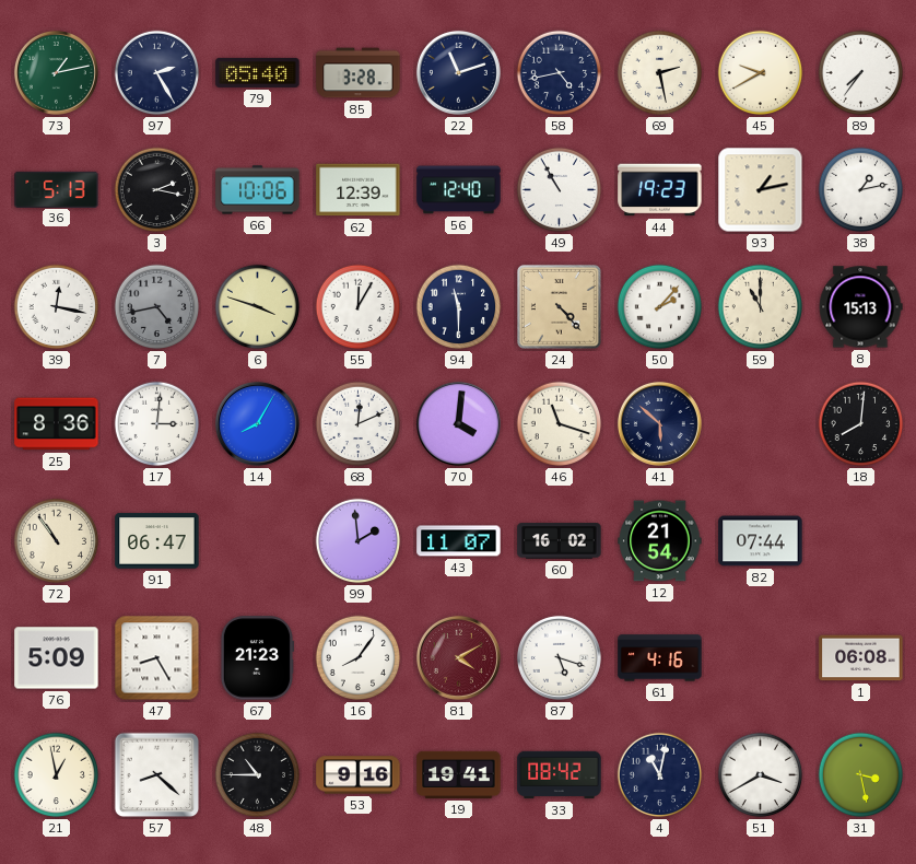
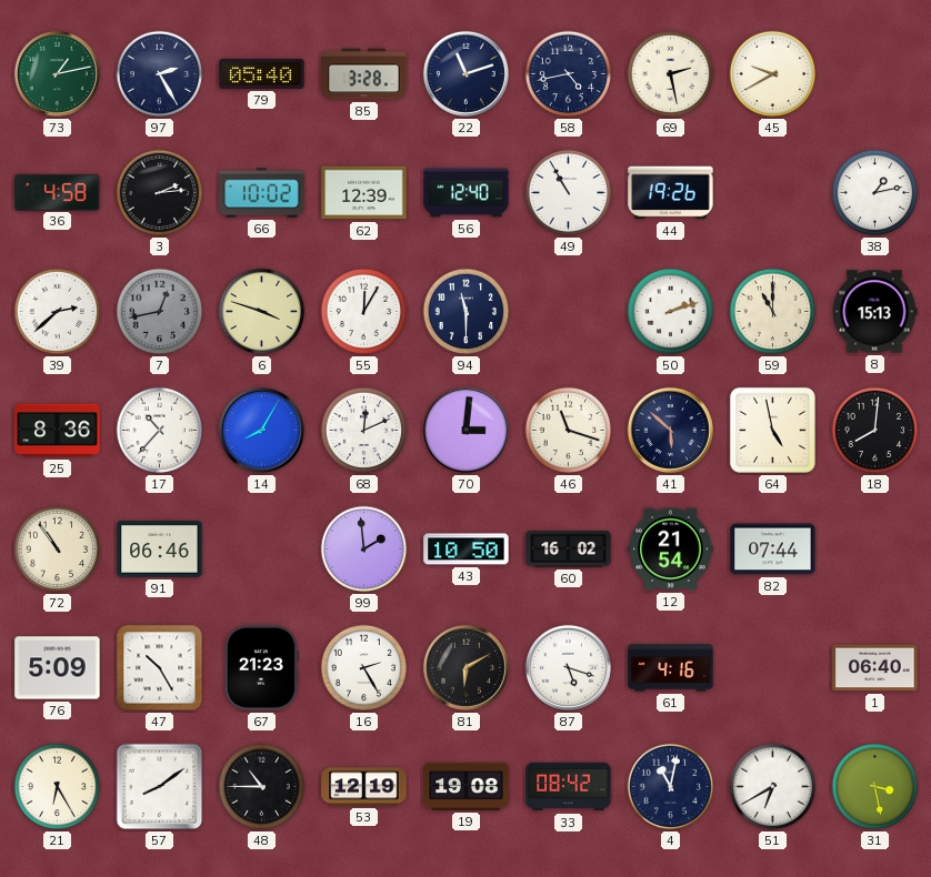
89: 7:36 -> none (861, 73)
36: 5:13 -> 4:58 (58, 192)
3: 2:17 -> 2:14 (160, 193)
66: 10:06 -> 10:02 (262, 193)
44: 19:23 -> 19:26 (671, 193)
93: 1:13 -> none (761, 190)
39: 12:17 -> 2:38 (58, 312)
7: 4:43 -> 12:43 (160, 312)
24: 4:23 -> none (560, 307)
50: 2:07 -> 2:12 (671, 312)
17: 3:01 -> 10:37 (160, 431)
70: 4:01 -> 3:01 (465, 430)
64: none -> 4:58 (772, 430)
91: 06:47 -> 06:46 (160, 550)
43: 11:07 -> 10:50 (467, 550)
47: 8:25 -> 10:25 (160, 668)
16: 8:06 -> 2:25 (364, 668)
81: 4:10 -> 6:10 (465, 667)
81 dial: burgundy -> black (465, 667)
1: 06:08 -> 06:40 (875, 668)
21: 12:58 -> 6:25 (58, 787)
57: 8:22 -> 8:09 (160, 787)
53: 9:16 -> 12:19 (364, 787)
19: 19:41 -> 19:08 (467, 786)
51: 3:40 -> 6:40 (773, 787)
